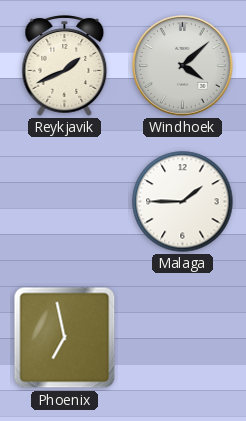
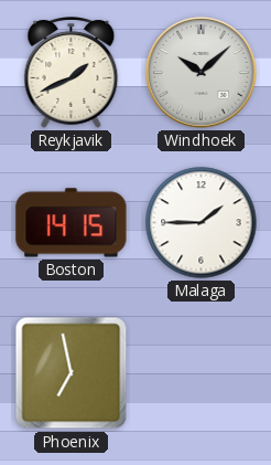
Windhoek: 4:08 -> 10:08 (202, 73)
Boston: none -> 14:15 (72, 223)
